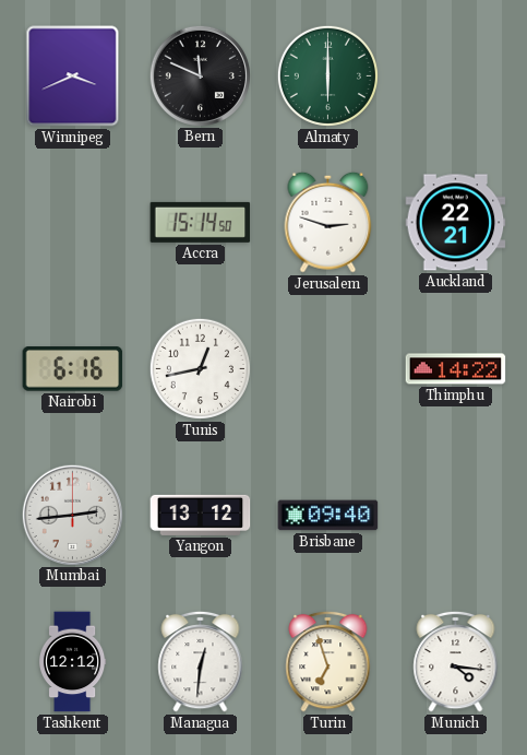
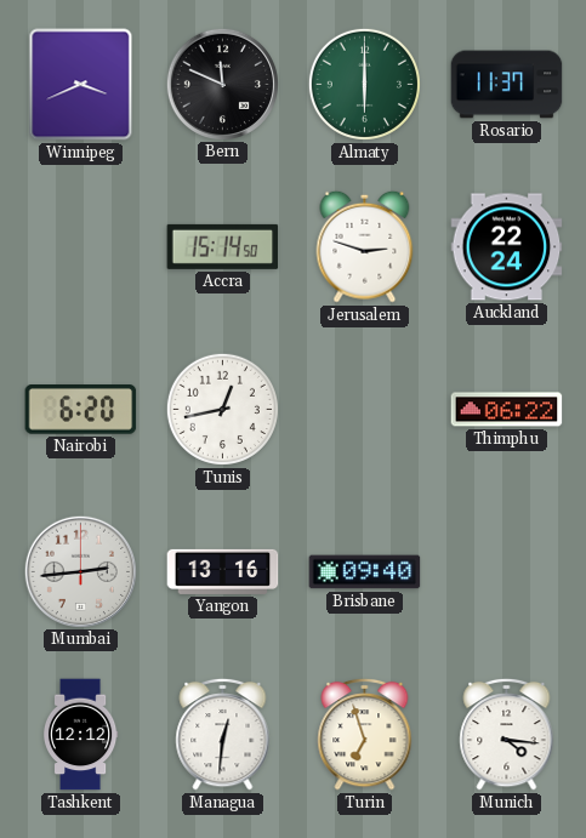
Rosario: none -> 11:37 (507, 85)
Auckland: 22:21 -> 22:24 (507, 247)
Nairobi: 6:16 -> 6:20 (81, 410)
Thimphu: 14:22 -> 06:22 (507, 410)
Yangon: 13:12 -> 13:16 (223, 571)
